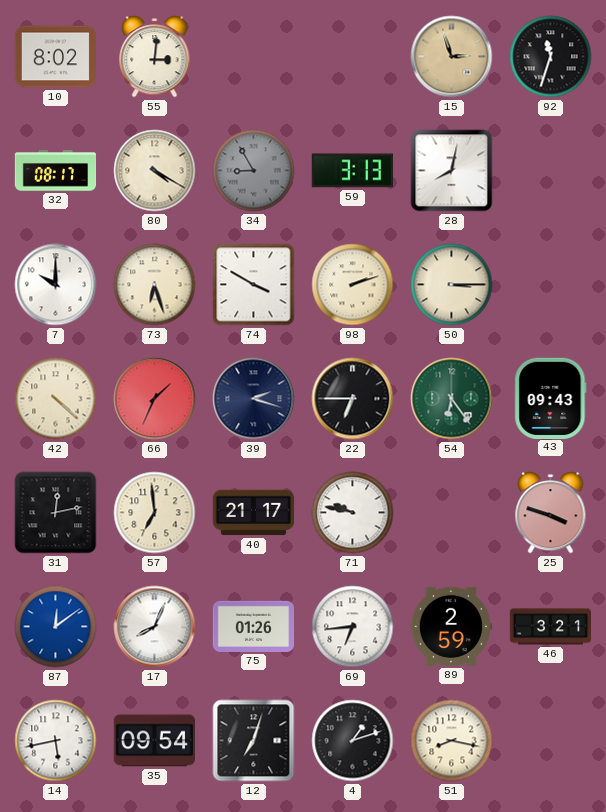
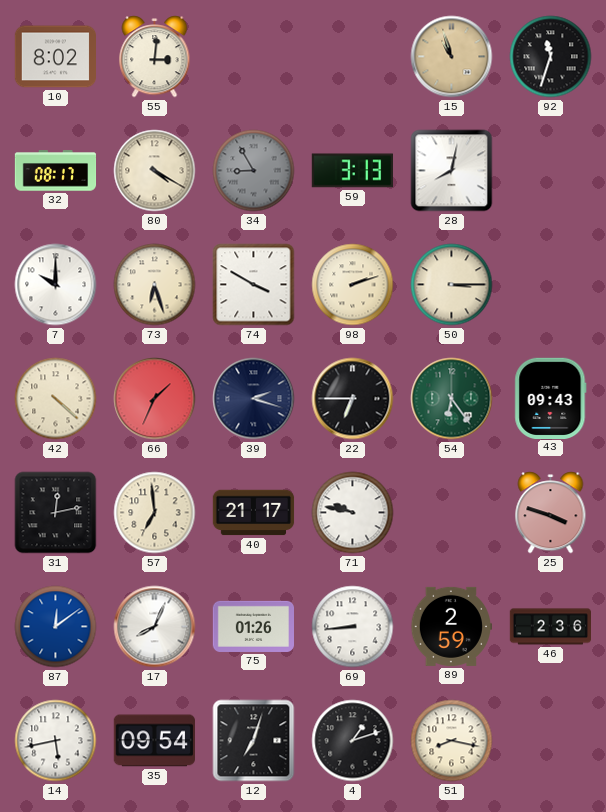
15: 2:57 -> 10:57 (452, 57)
69: 6:44 -> 8:44 (353, 627)
46: 3:21 -> 2:36 (551, 627)
